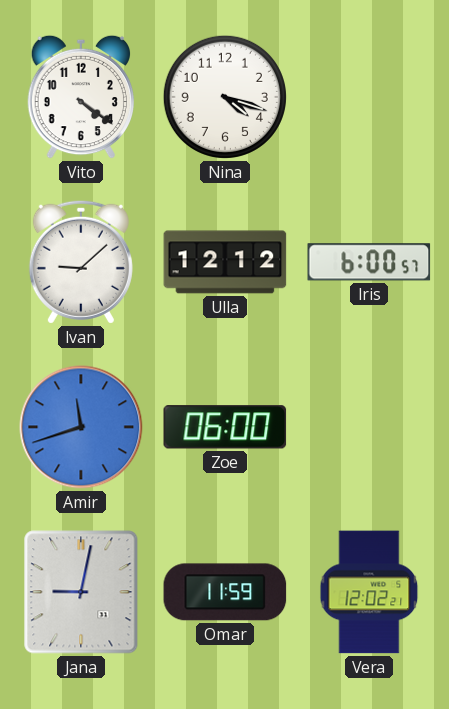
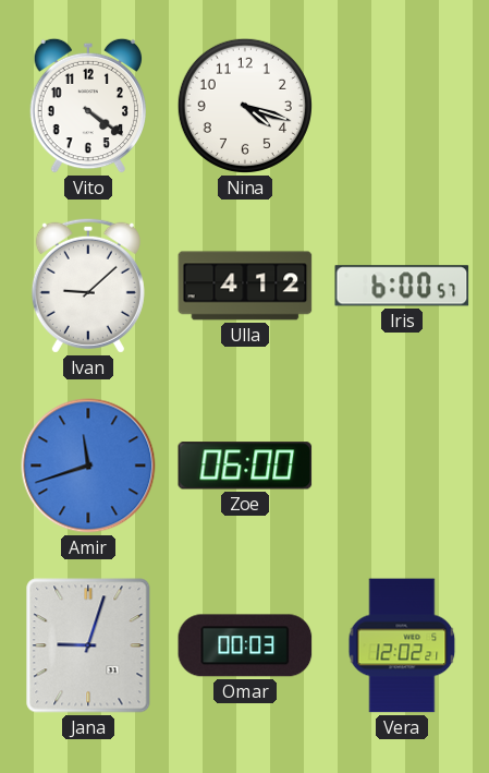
Ulla: 12:12 -> 4:12 (245, 286)
Jana: 9:02 -> 9:03 (88, 645)
Omar: 11:59 -> 00:03 (245, 645)
